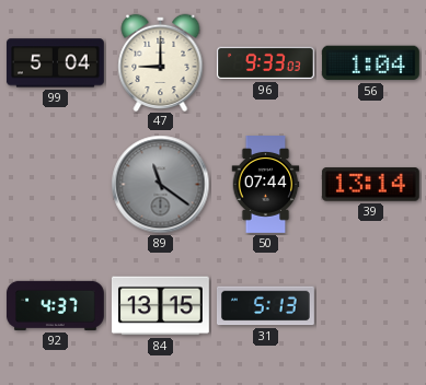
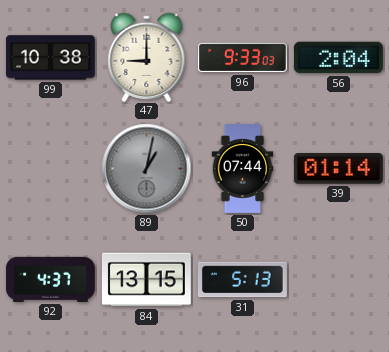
99: 5:04 -> 10:38 (50, 58)
56: 1:04 -> 2:04 (338, 58)
89: 11:21 -> 1:02 (147, 169)
39: 13:14 -> 01:14 (338, 169)
